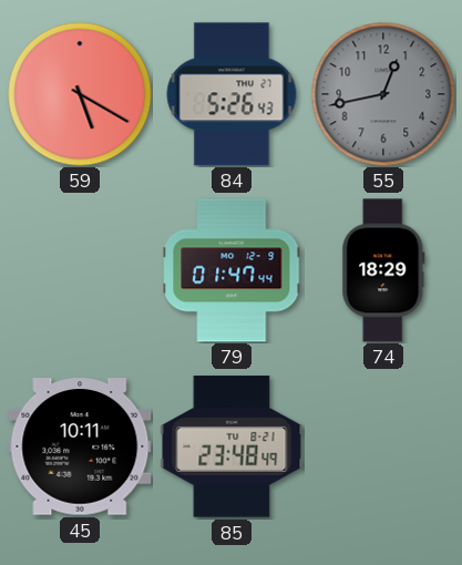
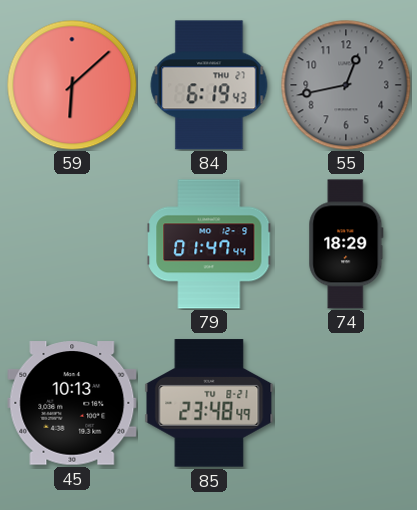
59: 5:20 -> 6:08 (72, 85)
84: 5:26 -> 6:19 (209, 85)
45: 10:11 -> 10:13 (72, 403)
